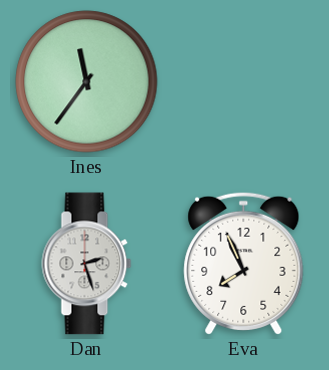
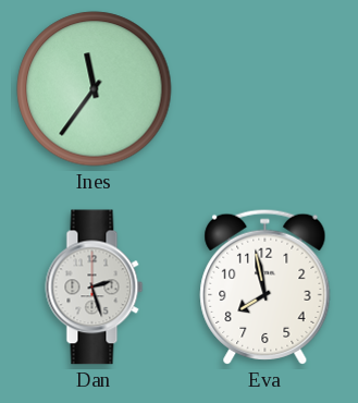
Eva: 7:56 -> 7:58 (266, 286)
